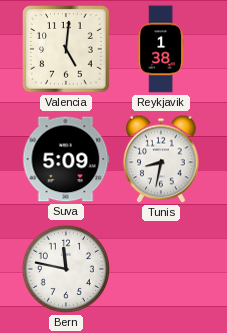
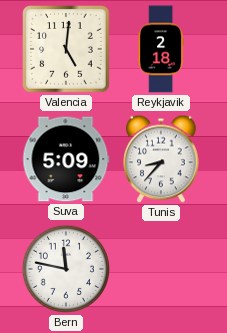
Reykjavik: 1:38 -> 2:18 (160, 49)
Tunis: 8:32 -> 8:37 (161, 159)
